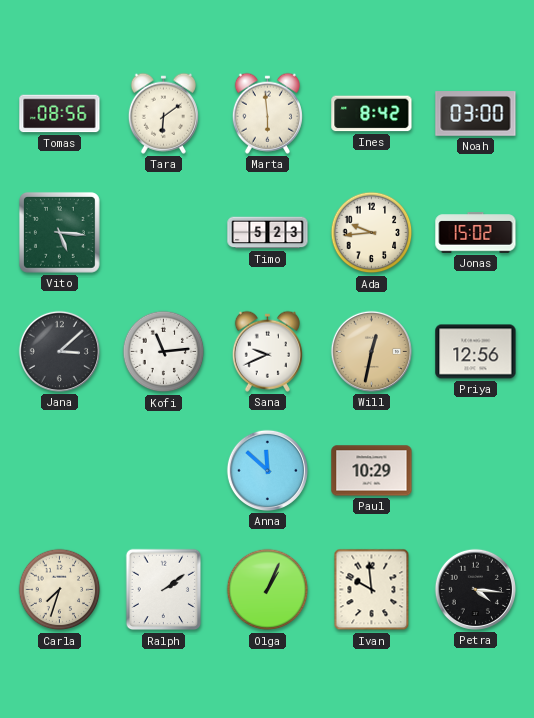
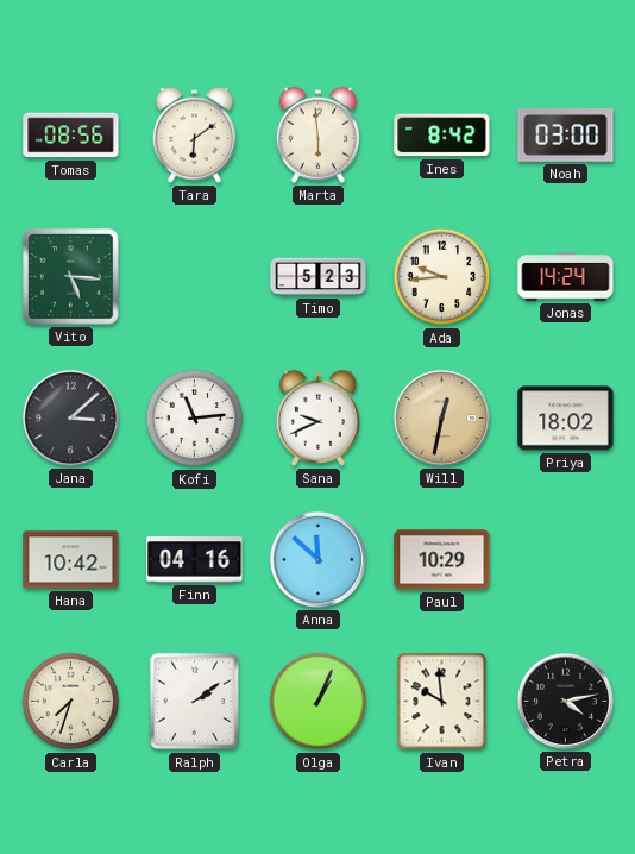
Jonas: 15:02 -> 14:24 (566, 277)
Priya: 12:56 -> 18:02 (566, 419)
Hana: none -> 10:42 (71, 560)
Finn: none -> 04:16 (195, 560)
Petra: 4:16 -> 4:13 (565, 701)
